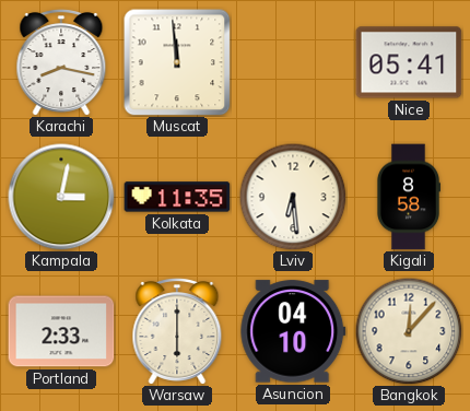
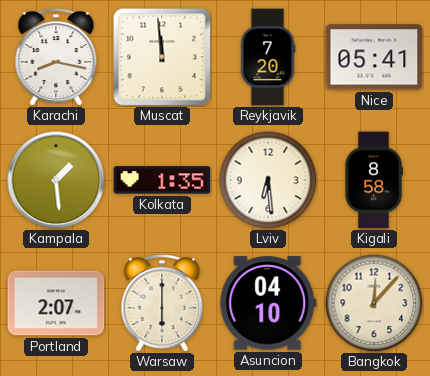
Reykjavik: none -> 7:20 (268, 57)
Kampala: 3:02 -> 1:29 (56, 180)
Kolkata: 11:35 -> 1:35 (162, 180)
Portland: 2:33 -> 2:07 (56, 303)
